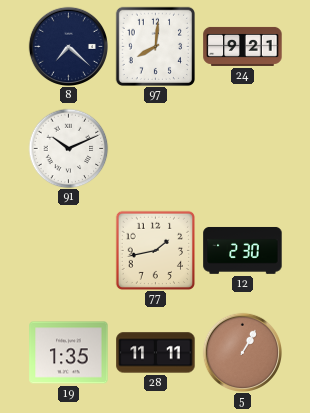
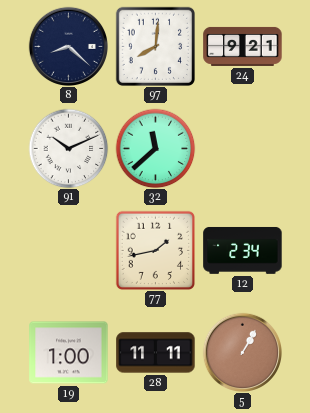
8: 7:22 -> 8:22 (68, 46)
32: none -> 11:38 (155, 148)
12: 2:30 -> 2:34 (243, 250)
19: 1:35 -> 1:00 (69, 353)
